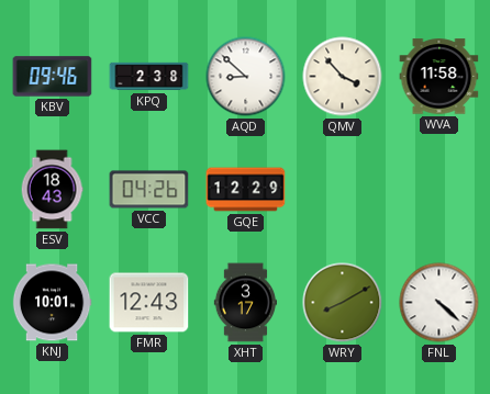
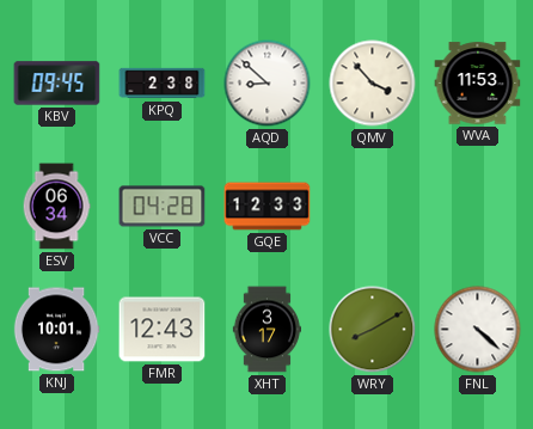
KBV: 09:46 -> 09:45 (57, 84)
WVA: 11:58 -> 11:53 (478, 84)
ESV: 18:43 -> 06:34 (56, 207)
VCC: 04:26 -> 04:28 (163, 207)
GQE: 12:29 -> 12:33 (268, 207)
